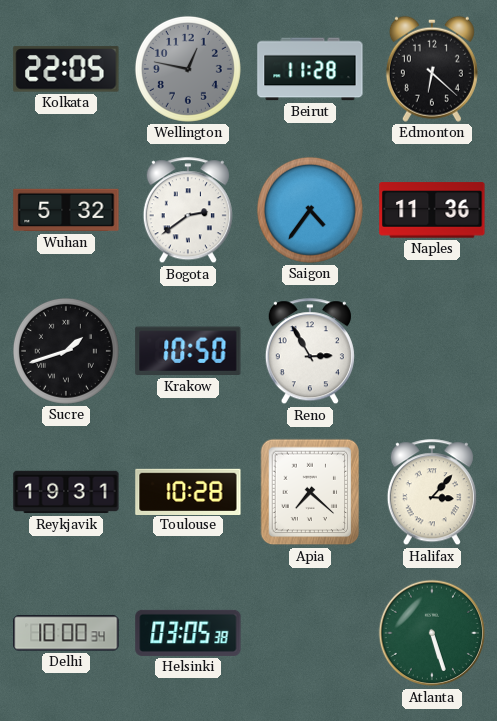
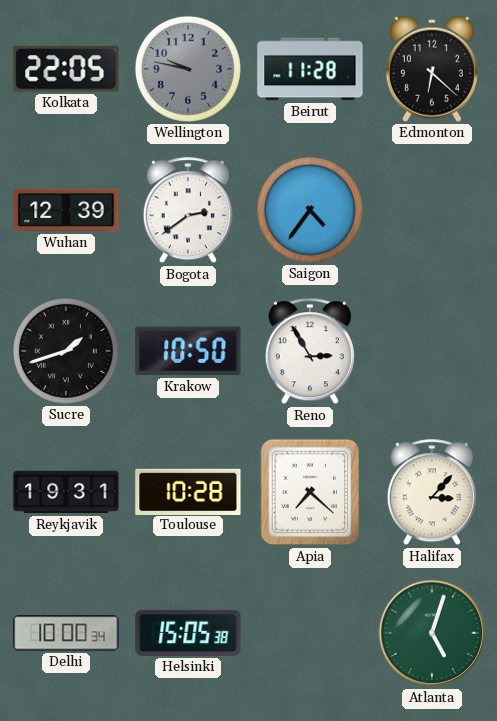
Wellington: 12:47 -> 9:47 (188, 69)
Wuhan: 5:32 -> 12:39 (66, 210)
Naples: 11:36 -> none (432, 210)
Helsinki: 03:05 -> 15:05 (188, 633)
Atlanta: 5:27 -> 5:03 (432, 633)
